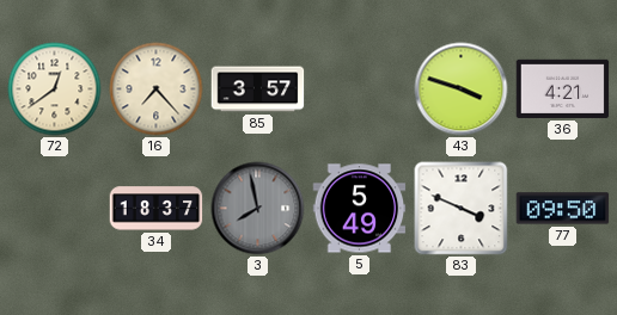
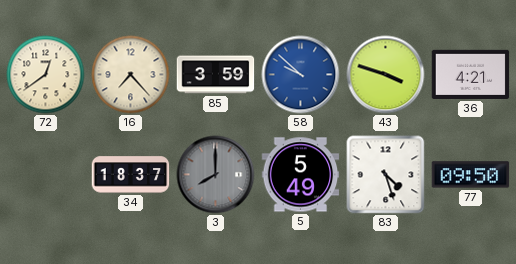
85: 3:57 -> 3:59 (216, 75)
58: none -> 9:52 (301, 75)
3: 7:58 -> 8:00 (216, 175)
83: 3:49 -> 4:27 (386, 175)
